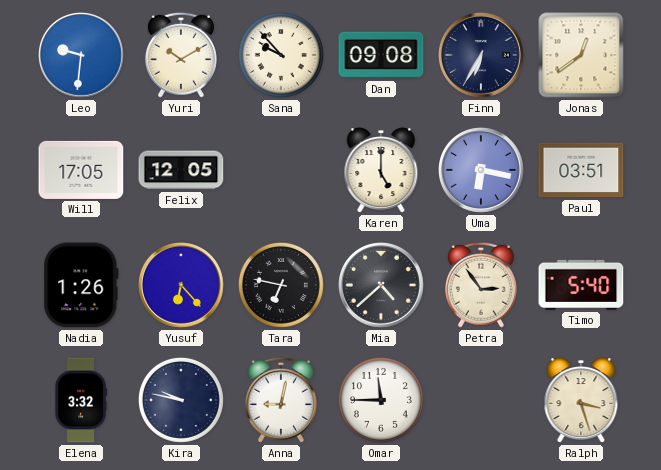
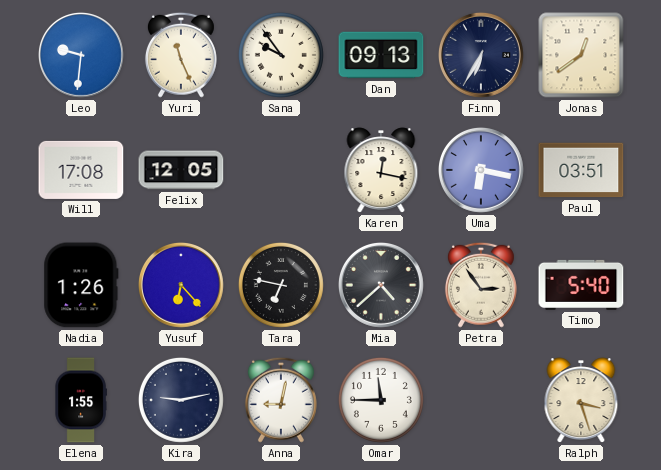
Yuri: 10:10 -> 11:26 (181, 55)
Sana: 9:53 -> 9:54 (281, 55)
Dan: 09:08 -> 09:13 (381, 55)
Will: 17:05 -> 17:08 (81, 170)
Karen: 5:00 -> 12:17 (381, 170)
Elena: 3:32 -> 1:55 (81, 400)
Kira: 9:47 -> 9:13 (181, 400)
